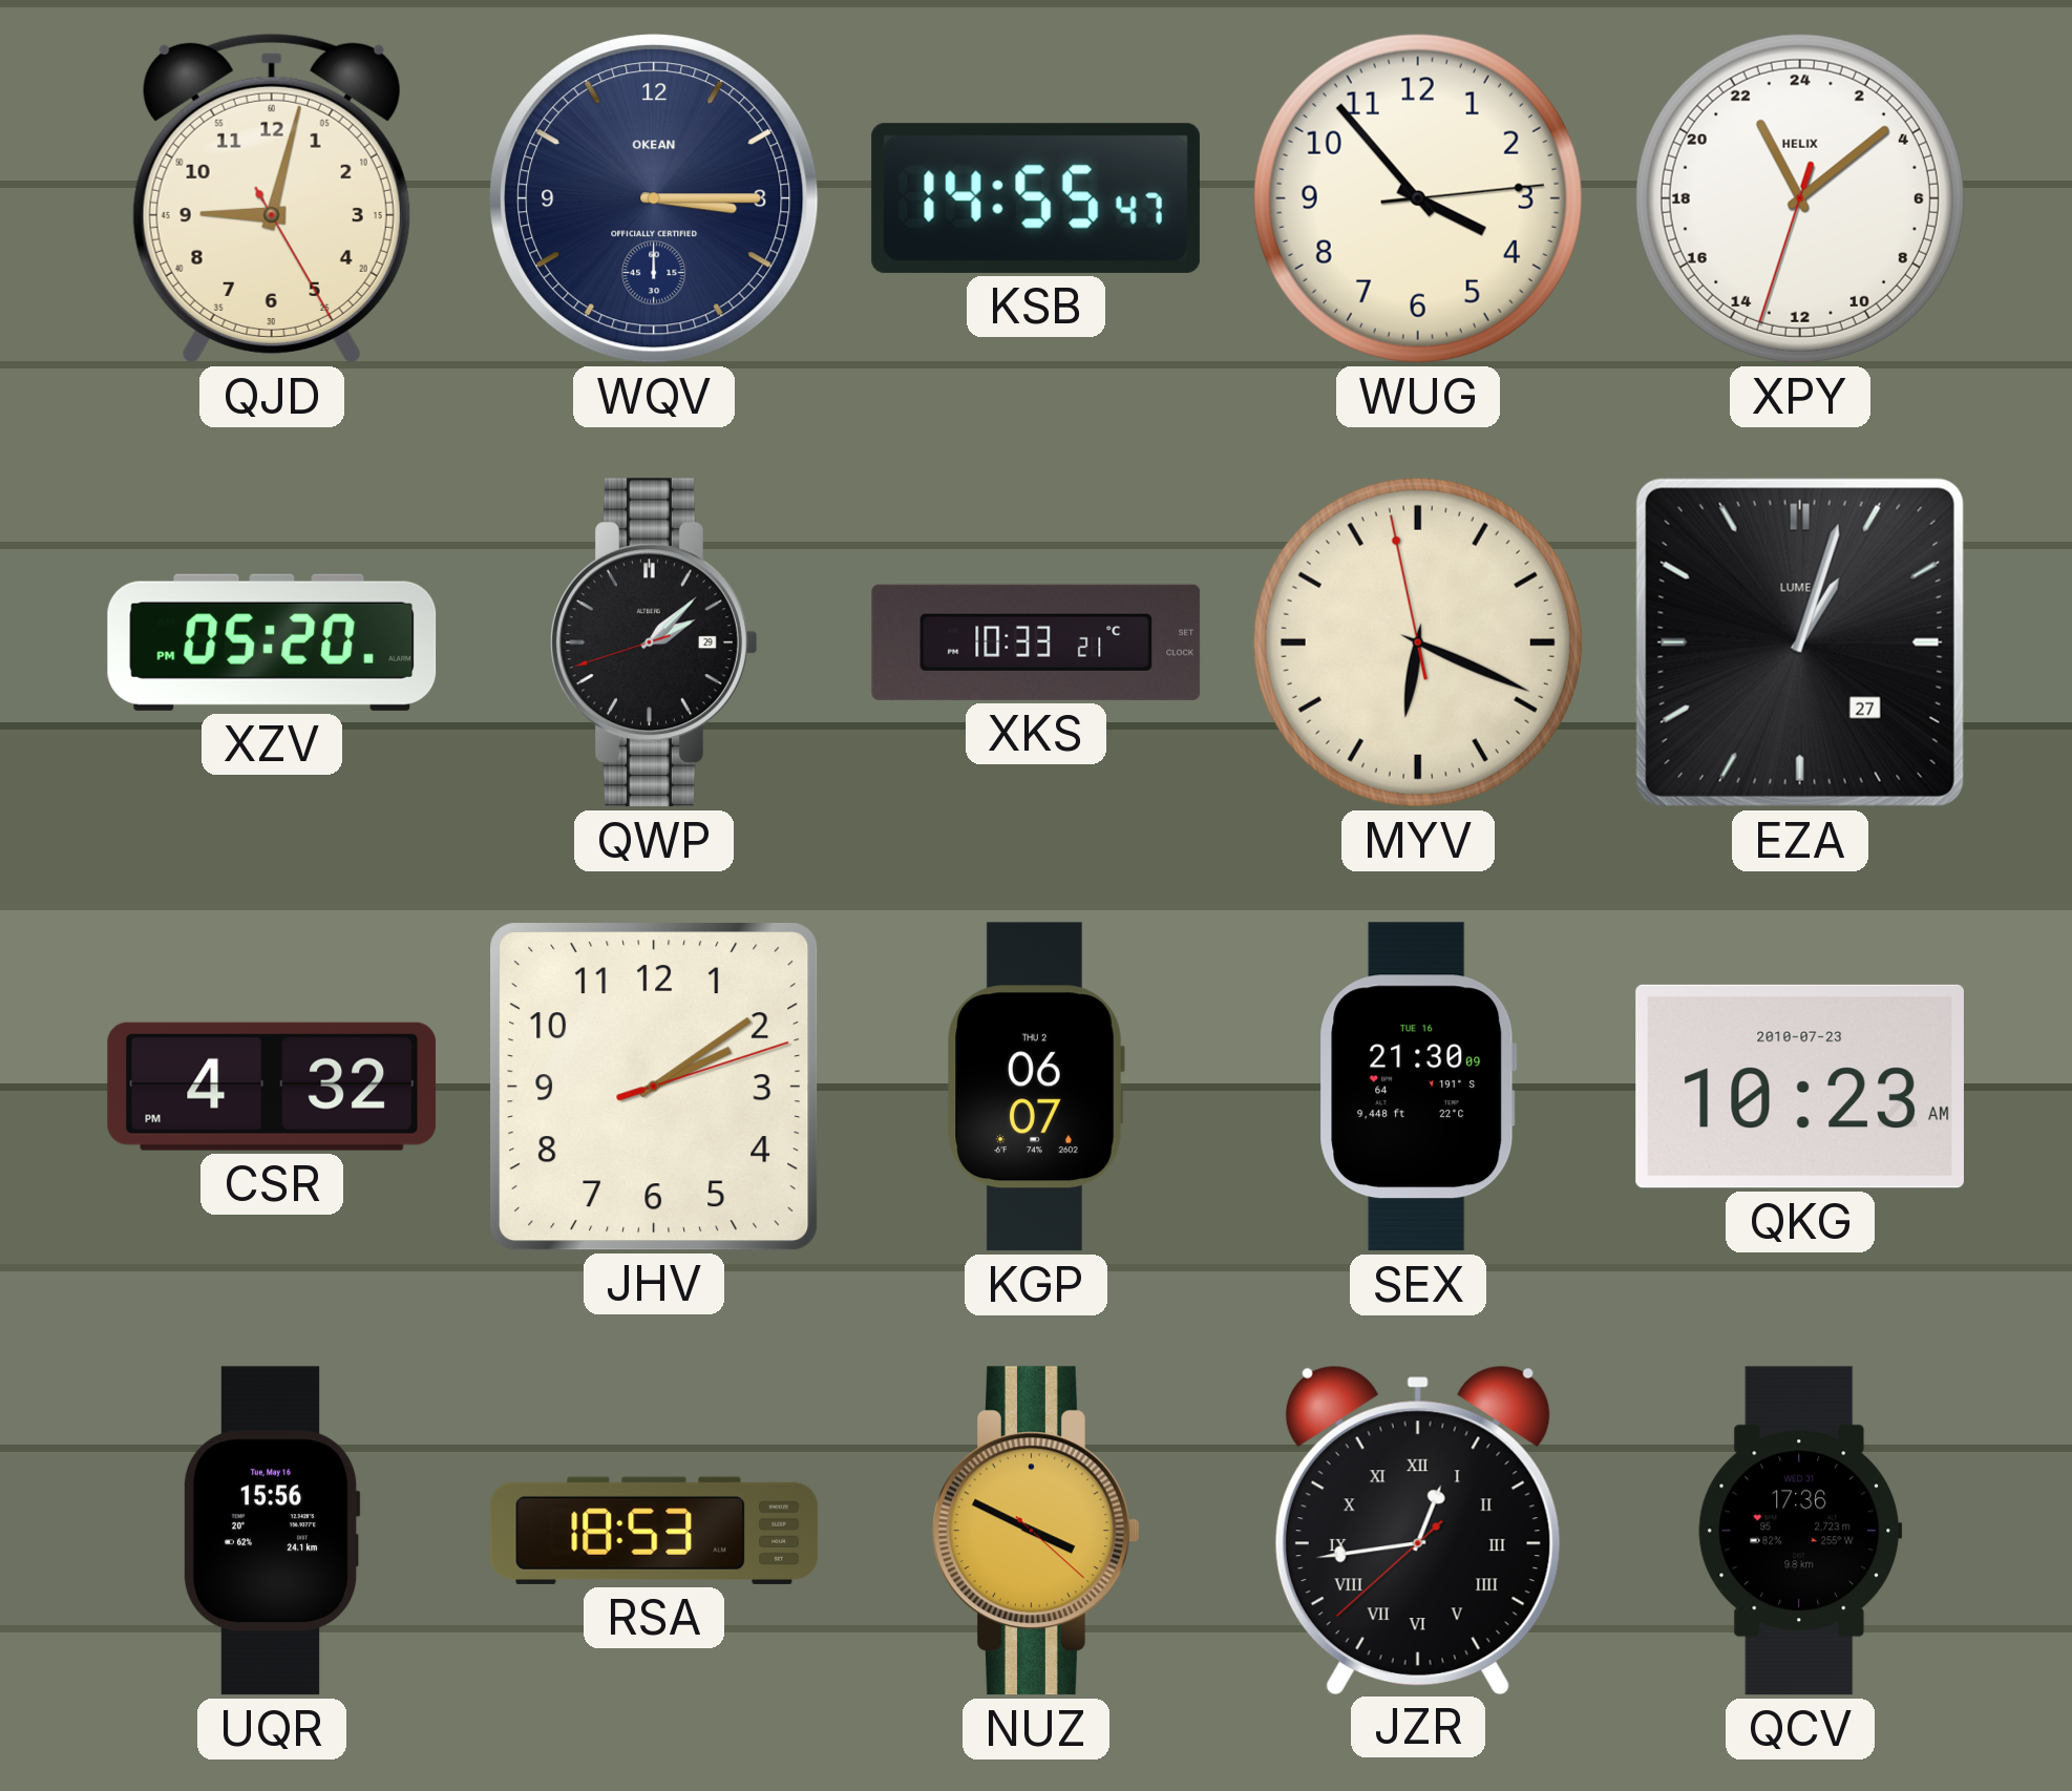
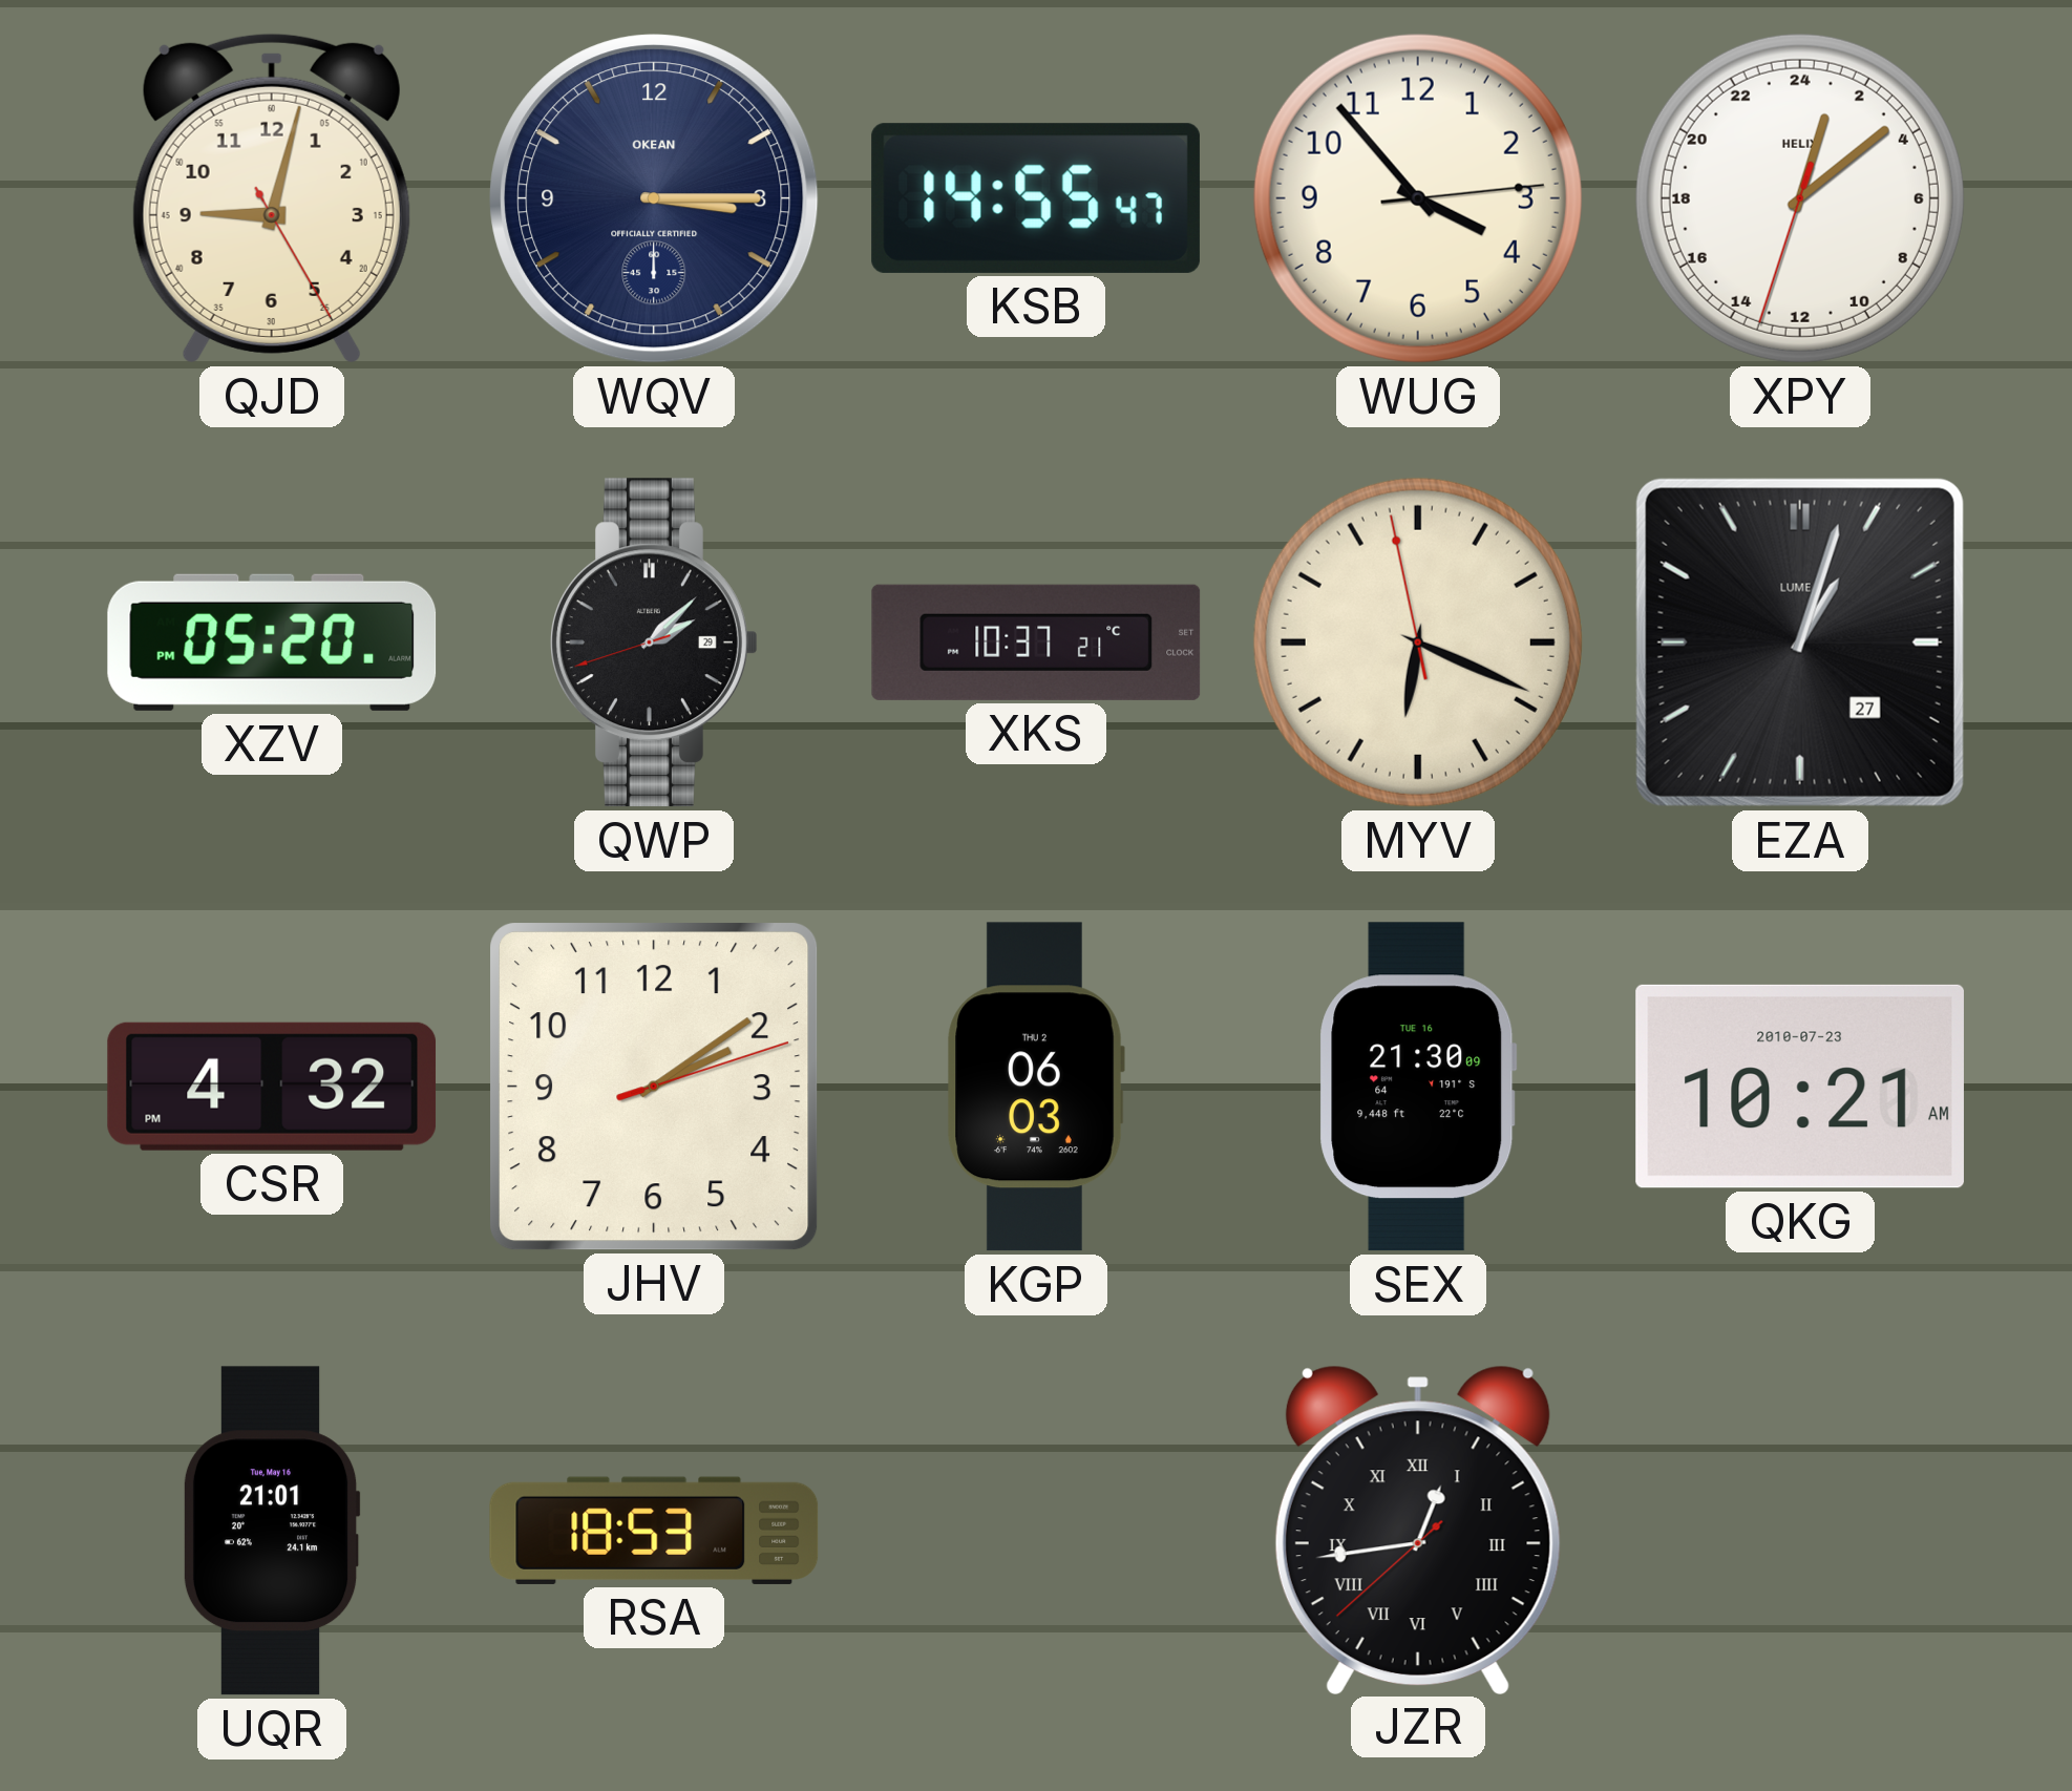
XPY: 22:08 -> 1:08 (1800, 198)
XKS: 10:33 -> 10:37 (1036, 642)
KGP: 06:07 -> 06:03 (1036, 1087)
QKG: 10:23 -> 10:21 (1800, 1087)
UQR: 15:56 -> 21:01 (272, 1531)
NUZ: 3:49 -> none (1037, 1531)
QCV: 17:36 -> none (1800, 1531)
